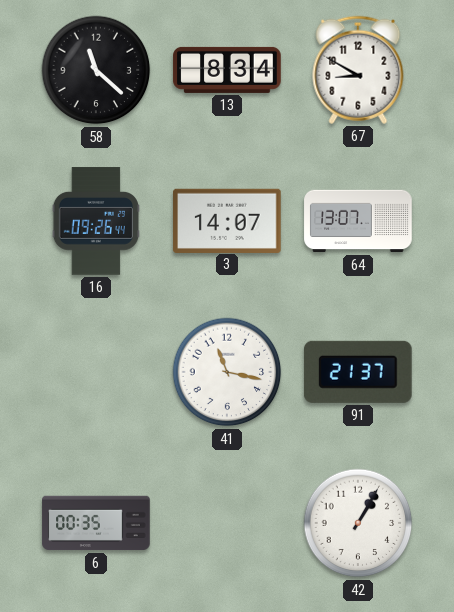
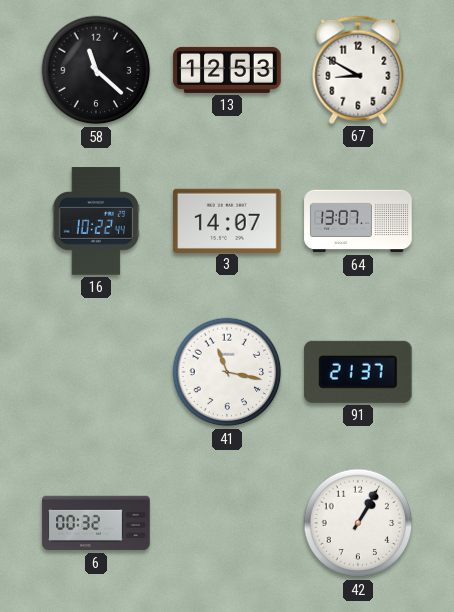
13: 8:34 -> 12:53 (227, 70)
16: 09:26 -> 10:22 (96, 221)
6: 00:35 -> 00:32 (96, 523)
